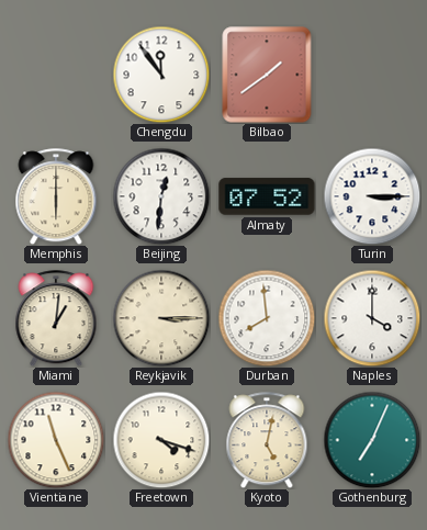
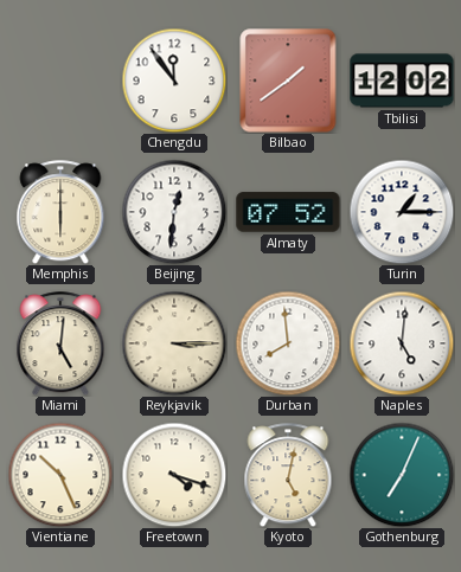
Tbilisi: none -> 12:02 (402, 81)
Turin: 3:15 -> 1:15 (402, 212)
Miami: 1:01 -> 5:01 (60, 343)
Naples: 4:00 -> 5:01 (402, 343)
Vientiane: 11:26 -> 10:26 (60, 475)
